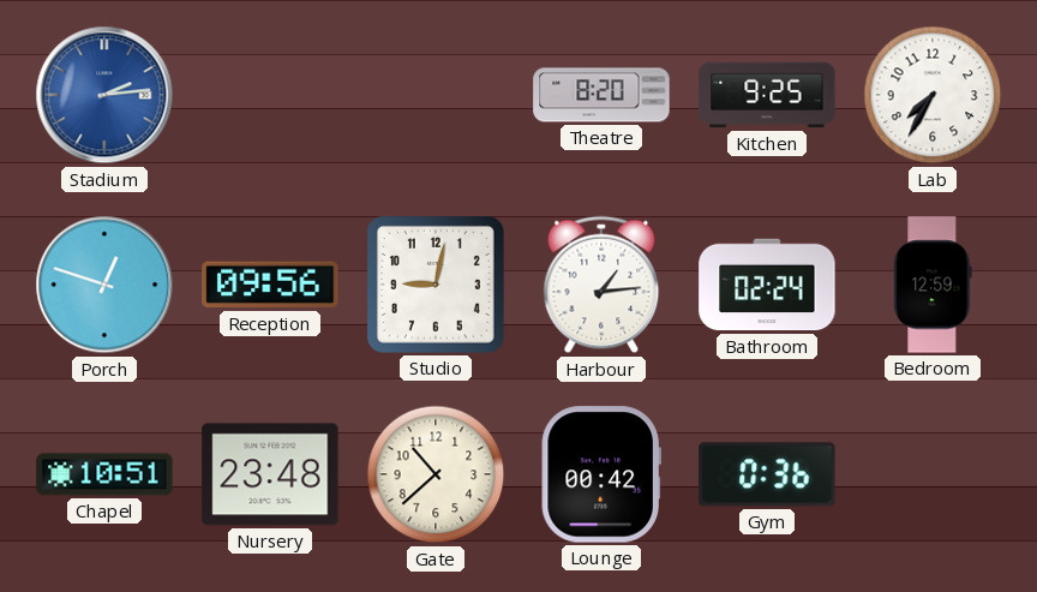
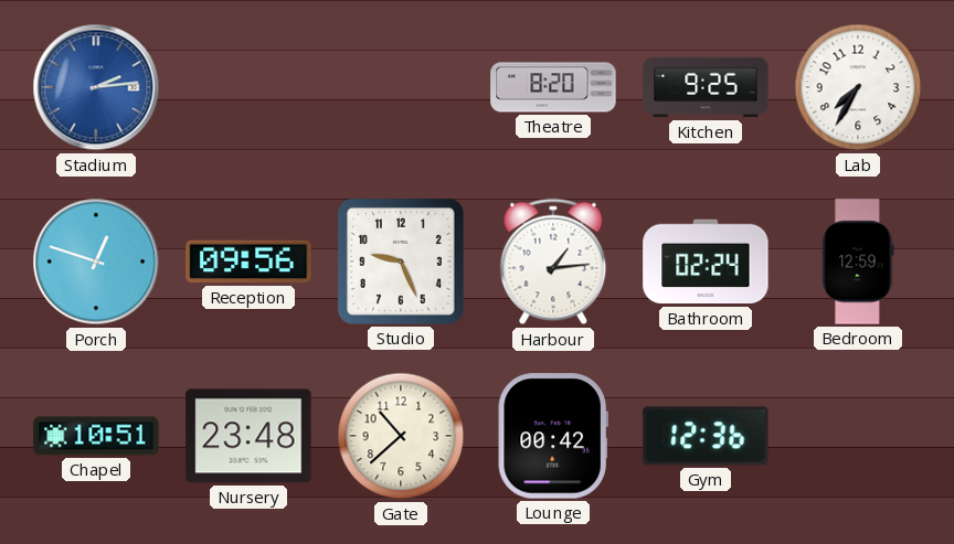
Studio: 9:02 -> 9:26 (401, 262)
Gym: 0:36 -> 12:36 (706, 436)
